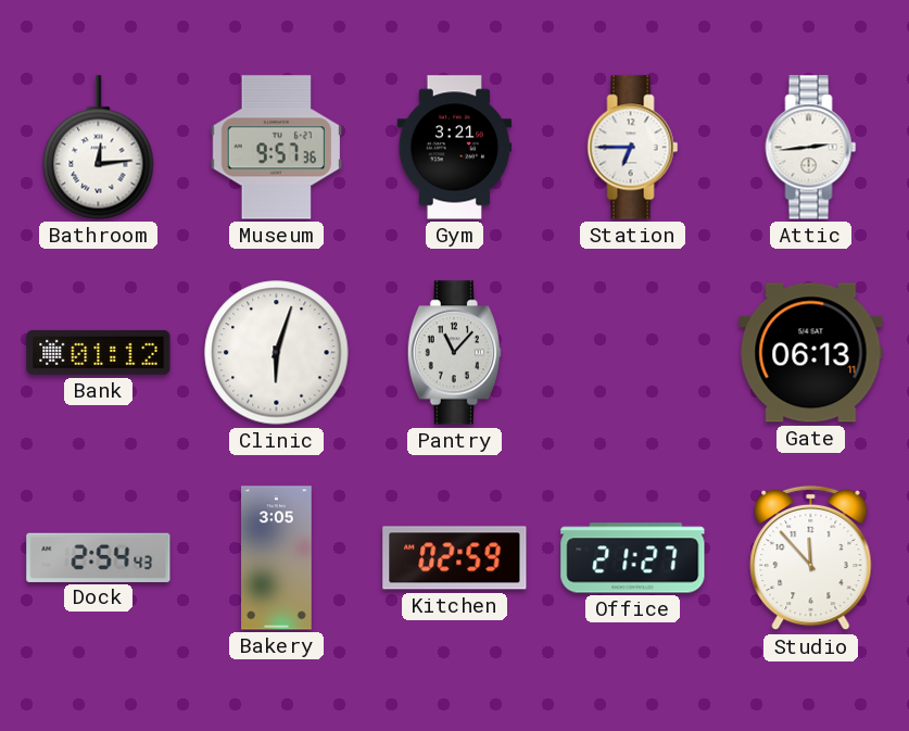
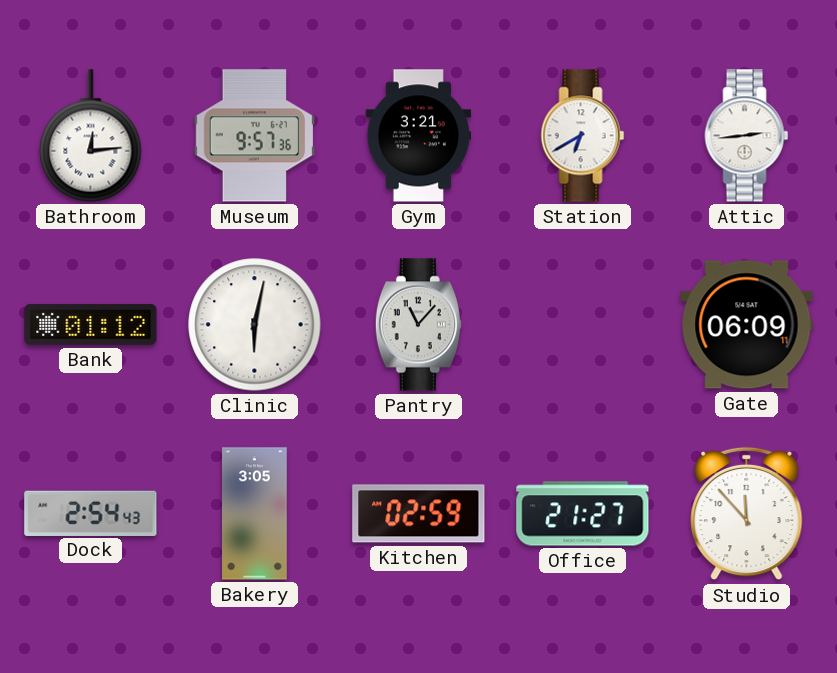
Station: 6:45 -> 6:40 (583, 136)
Clinic: 6:03 -> 6:02 (255, 325)
Gate: 06:13 -> 06:09 (747, 325)
